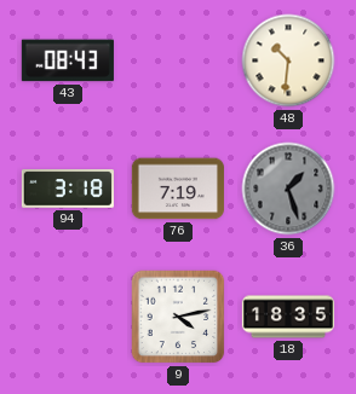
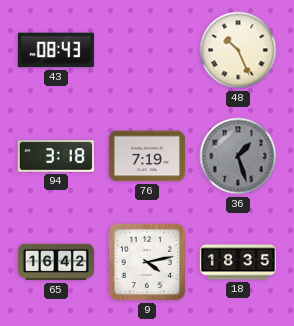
48: 10:31 -> 10:26 (238, 50)
65: none -> 16:42 (56, 262)
